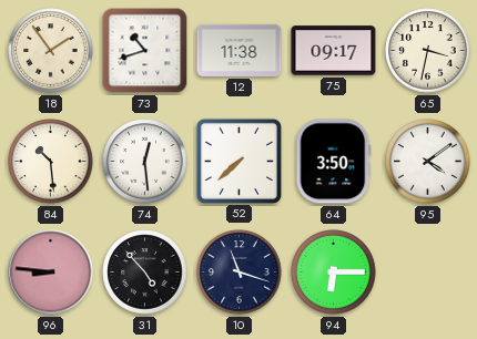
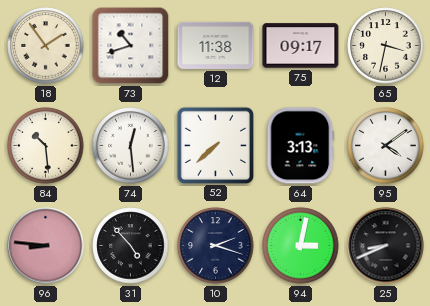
64: 3:50 -> 3:13 (301, 146)
10: 11:18 -> 2:18 (216, 246)
94: 6:15 -> 3:02 (301, 246)
25: none -> 8:41 (386, 246)
